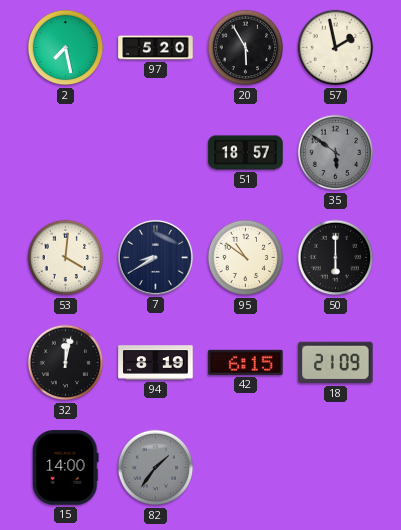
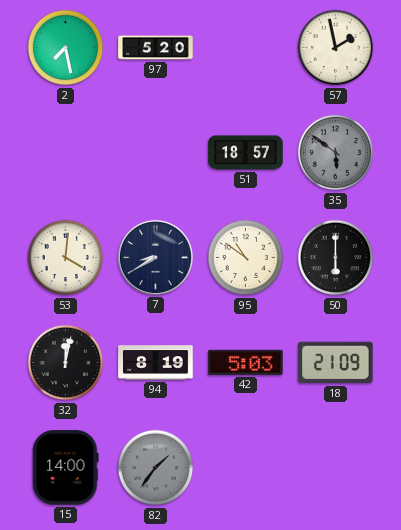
20: 5:55 -> none (246, 48)
42: 6:15 -> 5:03 (246, 362)
